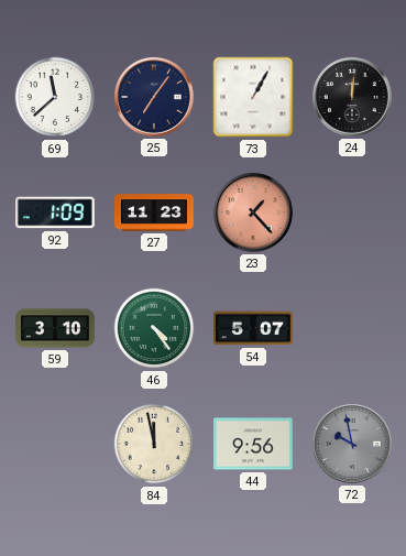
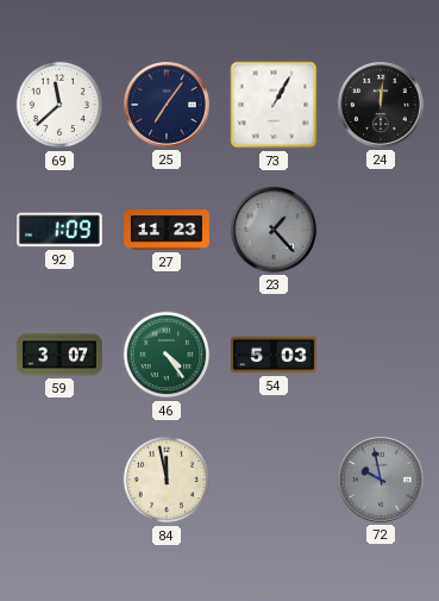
23 dial: salmon -> grey (274, 230)
59: 3:10 -> 3:07 (61, 355)
54: 5:07 -> 5:03 (275, 355)
44: 9:56 -> none (254, 444)
